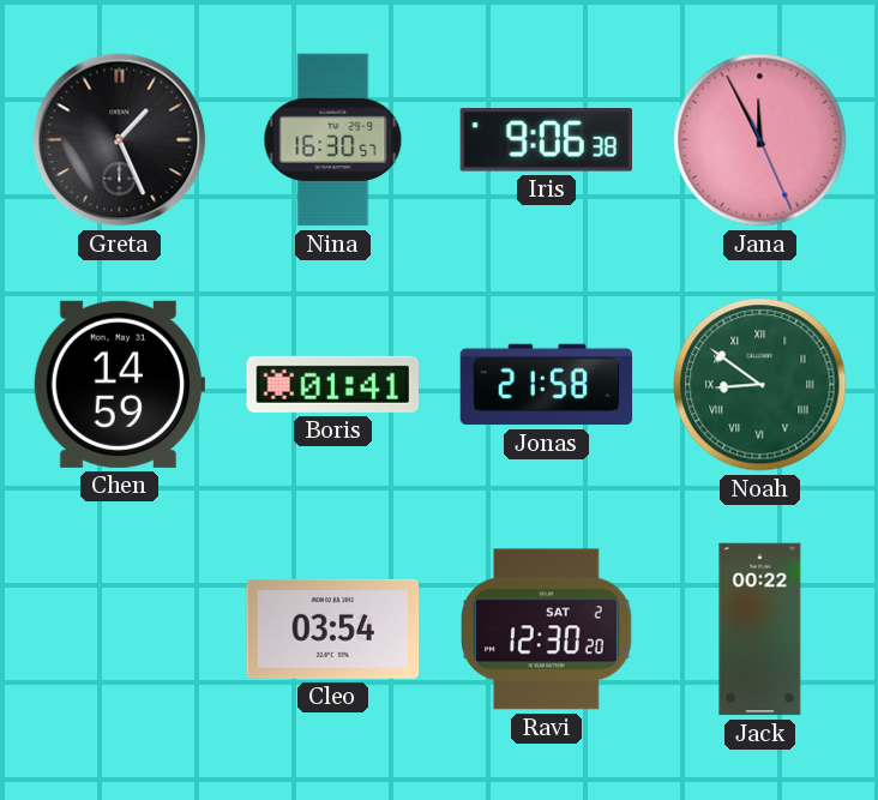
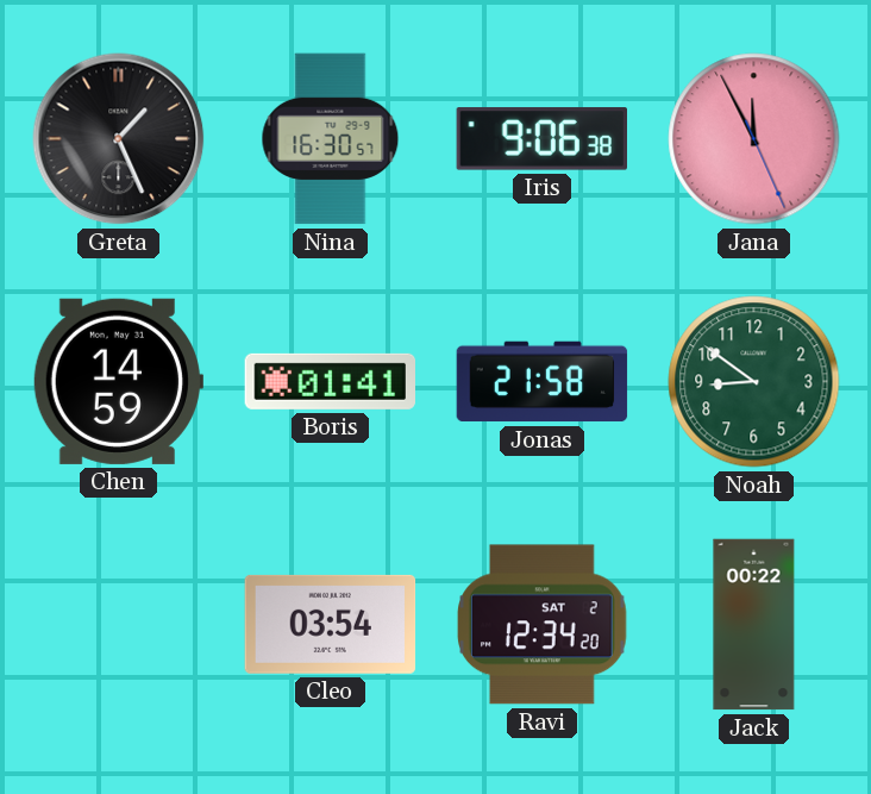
Noah numerals: Roman -> Arabic (754, 382)
Ravi: 12:30 -> 12:34 (543, 625)
